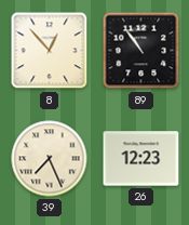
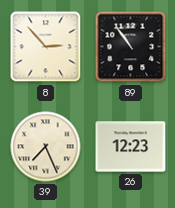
8: 12:53 -> 2:53 (46, 47)
